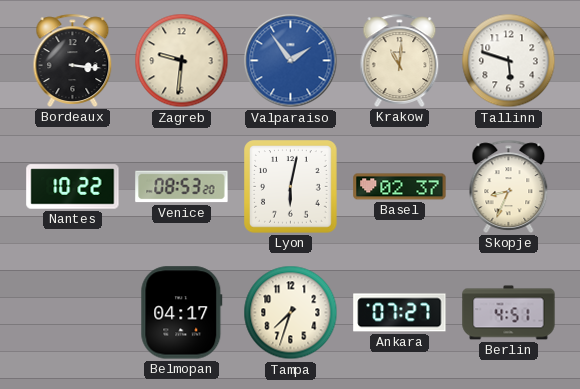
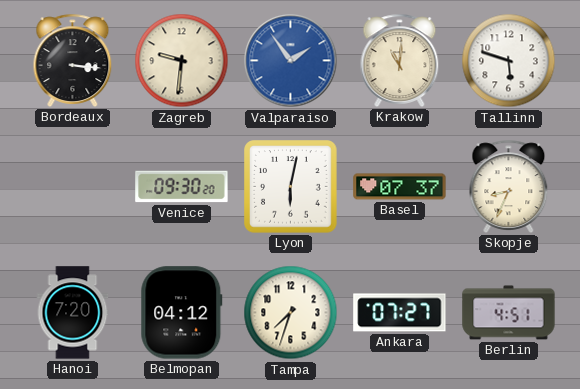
Nantes: 10:22 -> none (73, 187)
Venice: 08:53 -> 09:30 (182, 187)
Basel: 02:37 -> 07:37 (400, 187)
Hanoi: none -> 7:20 (73, 313)
Belmopan: 04:17 -> 04:12 (182, 313)
